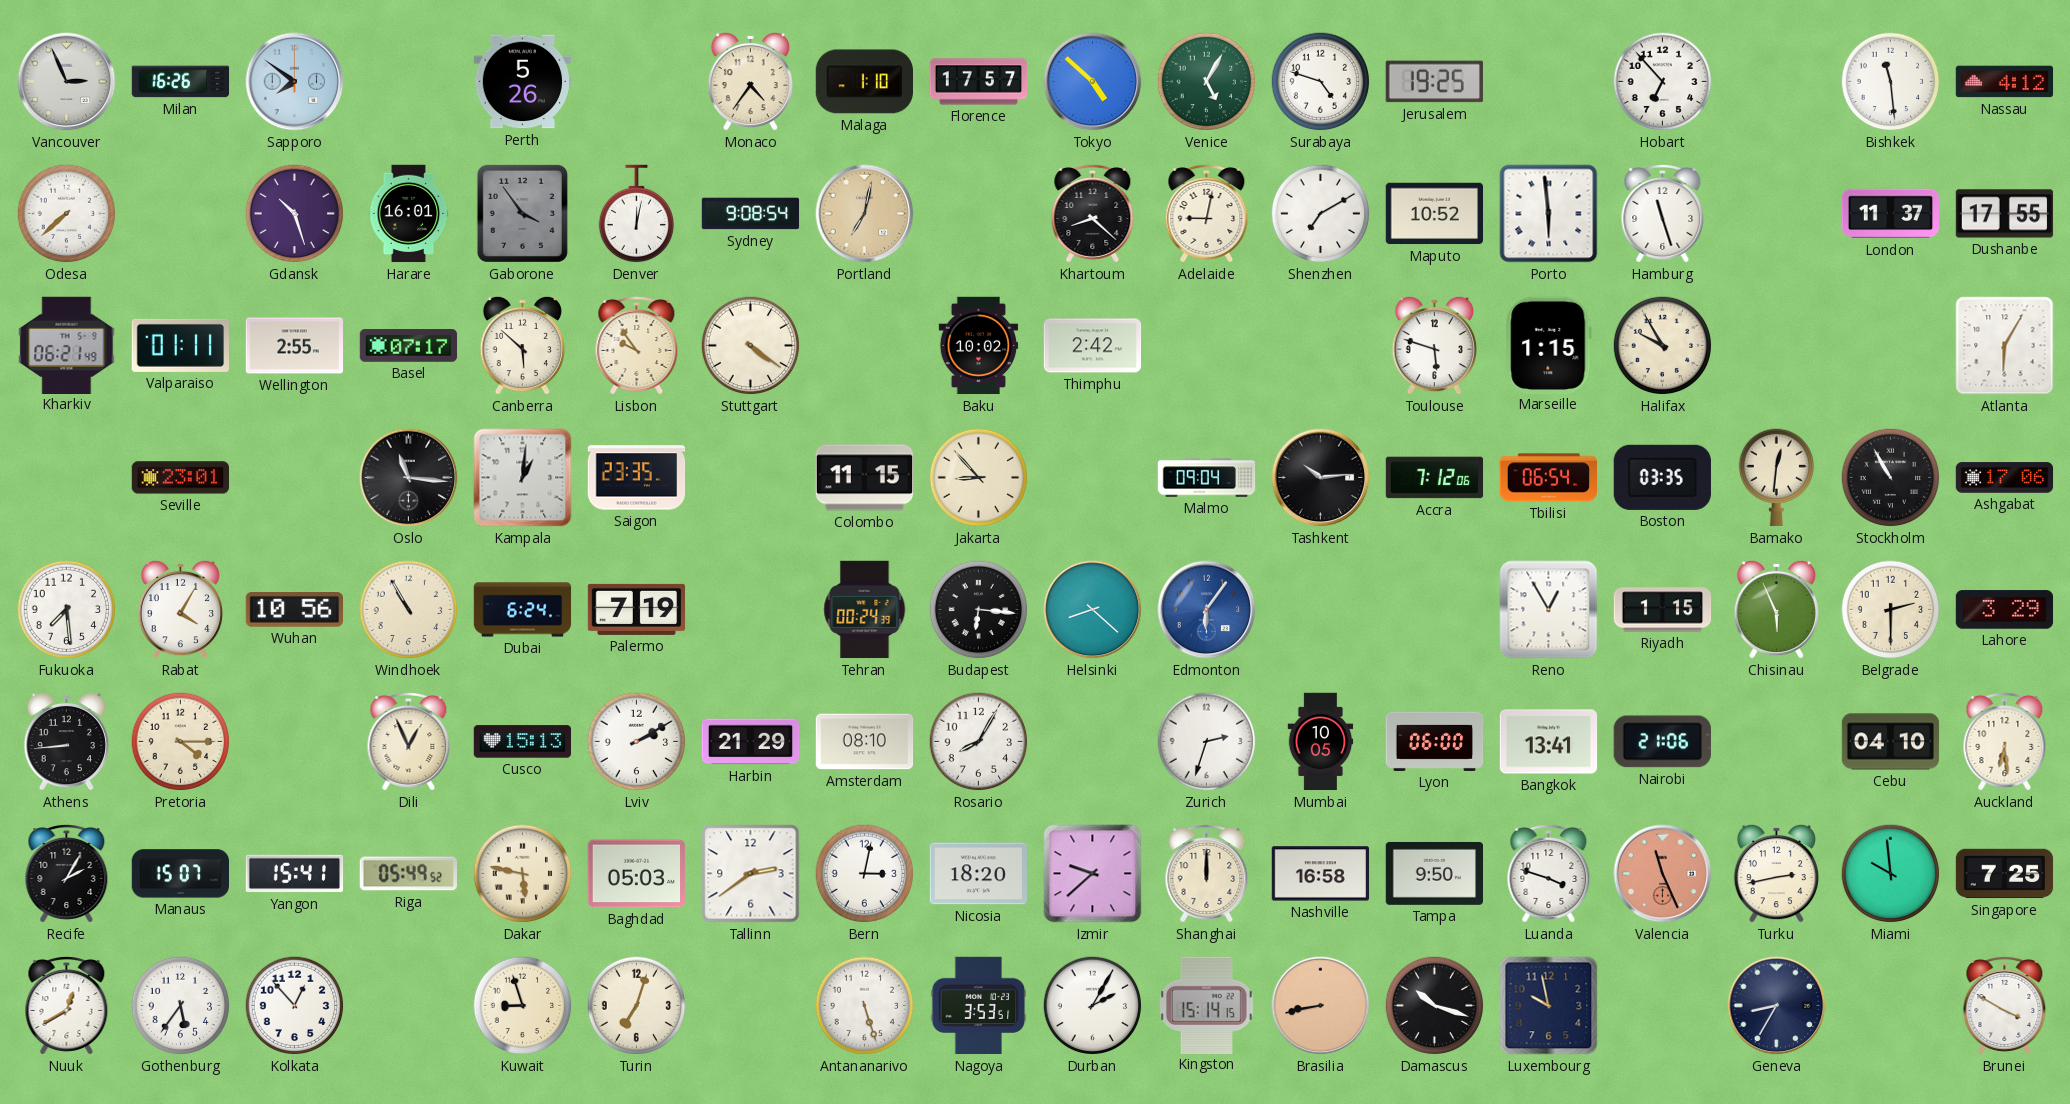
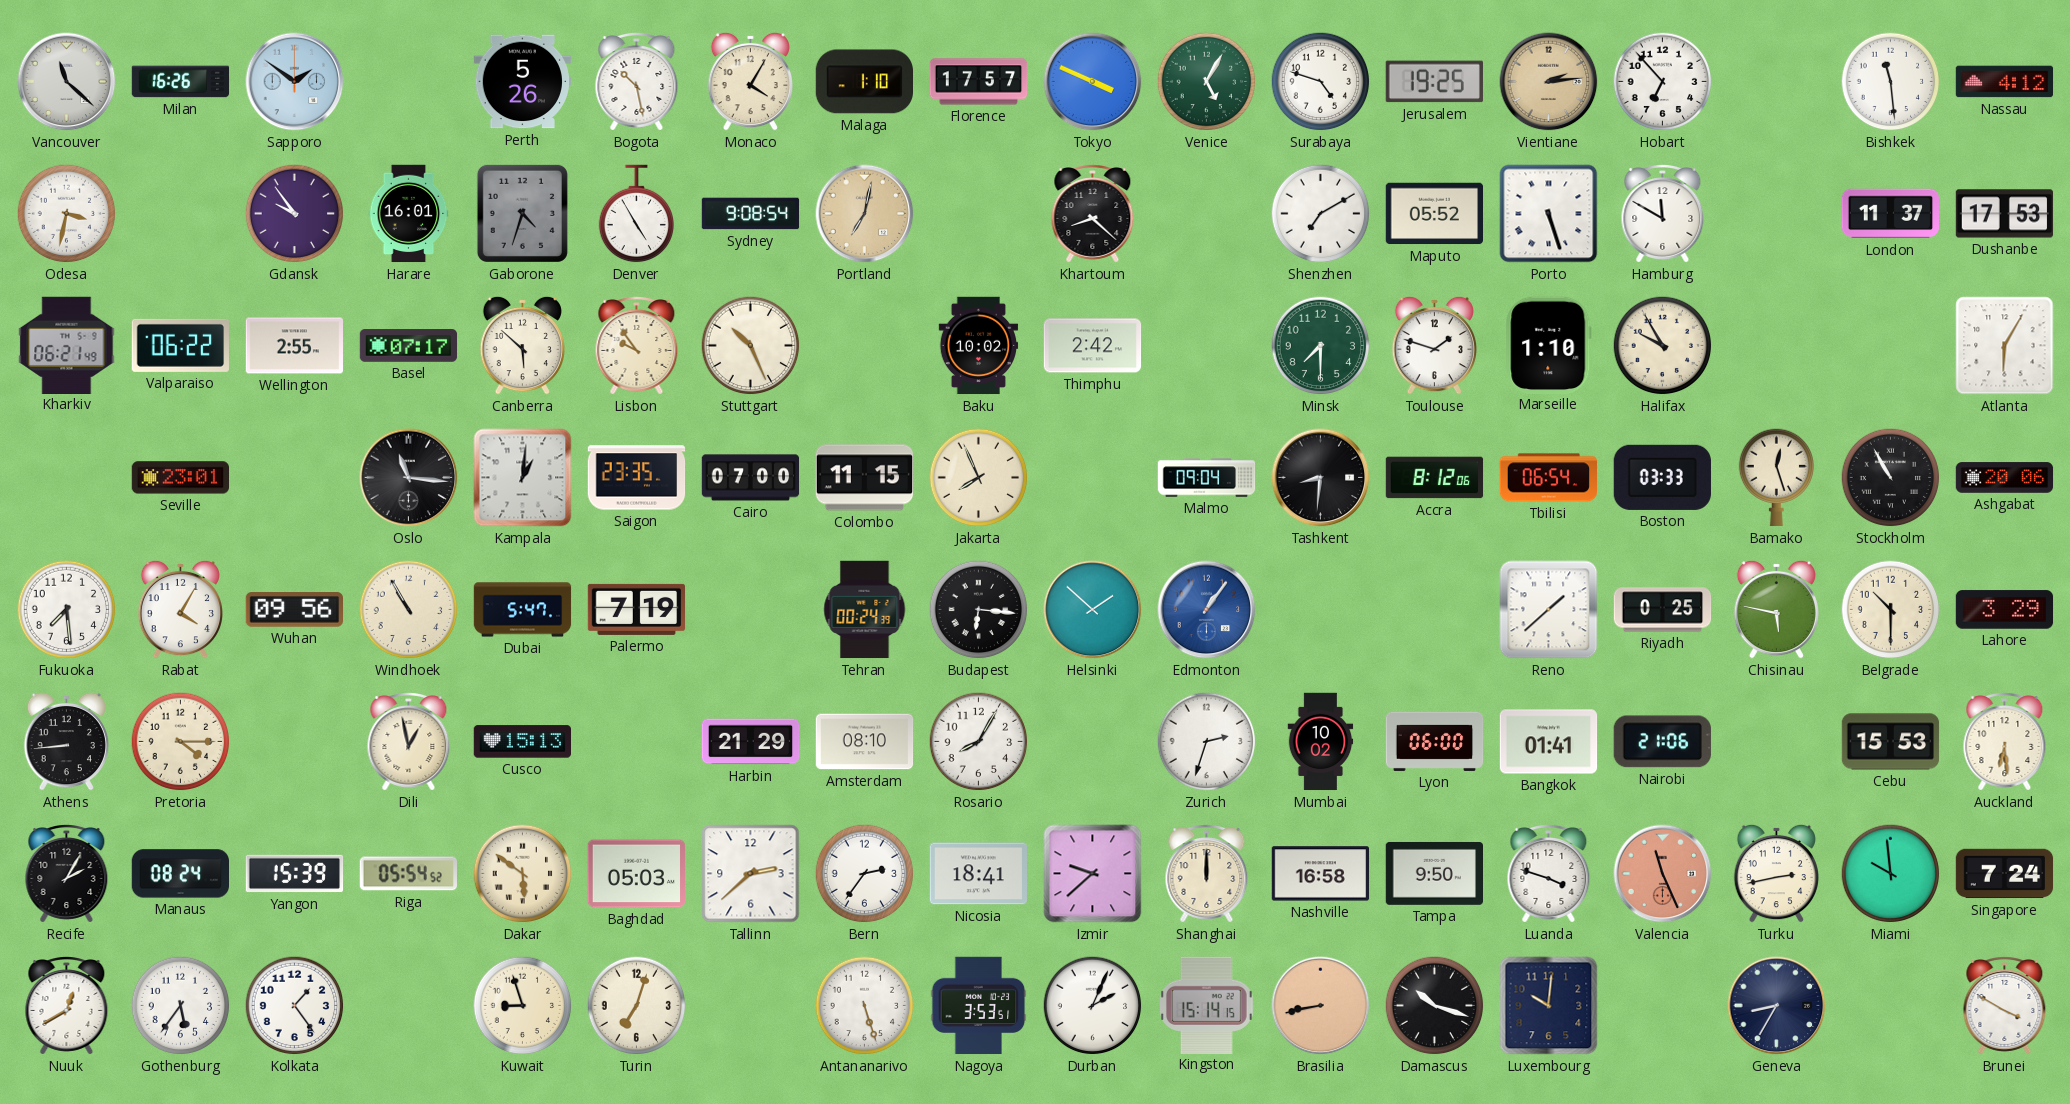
Vancouver: 2:56 -> 11:22 (67, 82)
Sapporo: 7:51 -> 1:51 (295, 82)
Bogota: none -> 10:28 (637, 82)
Monaco: 4:36 -> 4:05 (750, 81)
Tokyo: 4:52 -> 3:49 (1093, 82)
Vientiane: none -> 2:14 (1549, 82)
Odesa: 7:38 -> 3:32 (67, 214)
Gdansk: 10:27 -> 9:54 (295, 214)
Gaborone: 3:54 -> 4:33 (522, 213)
Denver: 12:02 -> 4:55 (636, 214)
Adelaide: 9:02 -> none (1207, 214)
Maputo: 10:52 -> 05:52 (1434, 214)
Porto: 5:59 -> 5:27 (1549, 214)
Hamburg: 11:27 -> 11:50 (1663, 214)
Dushanbe: 17:55 -> 17:53 (2005, 214)
Valparaiso: 01:11 -> 06:22 (180, 345)
Stuttgart: 4:21 -> 10:26 (751, 346)
Minsk: none -> 7:30 (1321, 346)
Toulouse: 5:48 -> 1:48 (1434, 345)
Marseille: 1:15 -> 1:10 (1549, 345)
Cairo: none -> 07:00 (751, 478)
Jakarta: 8:53 -> 7:56 (979, 478)
Tashkent: 10:14 -> 8:31 (1321, 478)
Accra: 7:12 -> 8:12 (1435, 478)
Boston: 03:35 -> 03:33 (1662, 477)
Bamako: 12:31 -> 12:27 (1776, 478)
Ashgabat: 17:06 -> 20:06 (2005, 478)
Wuhan: 10:56 -> 09:56 (294, 610)
Dubai: 6:24 -> 5:47 (523, 610)
Helsinki: 8:22 -> 1:52 (1093, 610)
Edmonton: 6:06 -> 1:06 (1207, 610)
Reno: 12:55 -> 1:38 (1549, 610)
Riyadh: 1:15 -> 0:25 (1663, 610)
Chisinau: 5:56 -> 5:47 (1776, 609)
Belgrade: 2:30 -> 10:30 (1891, 610)
Dili: 12:56 -> 12:58 (409, 742)
Lviv: 2:10 -> none (637, 742)
Mumbai: 10:05 -> 10:02 (1321, 742)
Bangkok: 13:41 -> 01:41 (1549, 742)
Cebu: 04:10 -> 15:53 (1891, 742)
Manaus: 15:07 -> 08:24 (181, 874)
Yangon: 15:41 -> 15:39 (295, 874)
Riga: 05:49 -> 05:54 (408, 874)
Dakar: 5:47 -> 5:51 (523, 874)
Tallinn: 2:39 -> 2:38 (751, 874)
Bern: 3:02 -> 2:36 (865, 874)
Nicosia: 18:20 -> 18:41 (978, 874)
Singapore: 7:25 -> 7:24 (2005, 874)
Kolkata: 12:53 -> 1:24 (295, 1006)
Durban: 2:05 -> 2:04 (1093, 1006)
Luxembourg: 9:58 -> 10:01 (1549, 1006)
